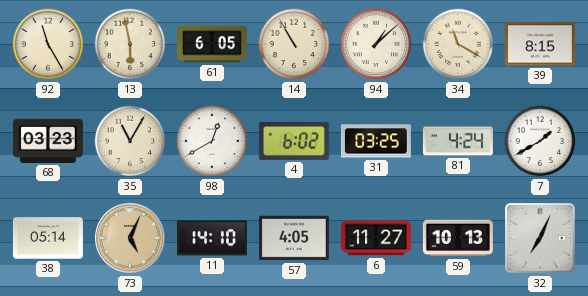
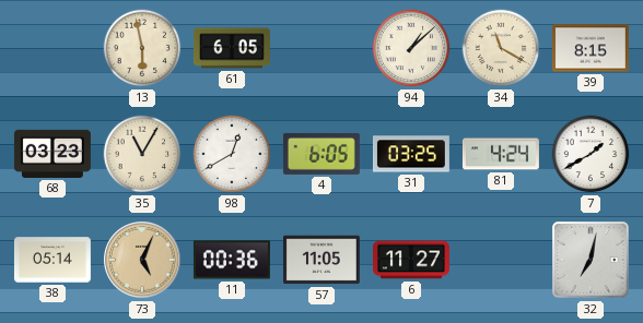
92: 11:25 -> none (48, 44)
14: 10:55 -> none (294, 44)
4: 6:02 -> 6:05 (321, 154)
11: 14:10 -> 00:36 (232, 260)
57: 4:05 -> 11:05 (321, 260)
59: 10:13 -> none (458, 238)
32: 7:04 -> 7:02 (592, 261)
